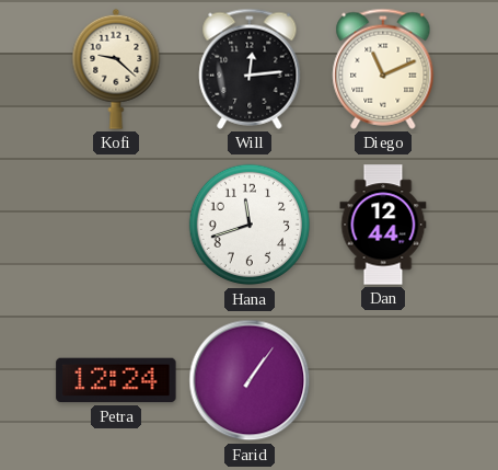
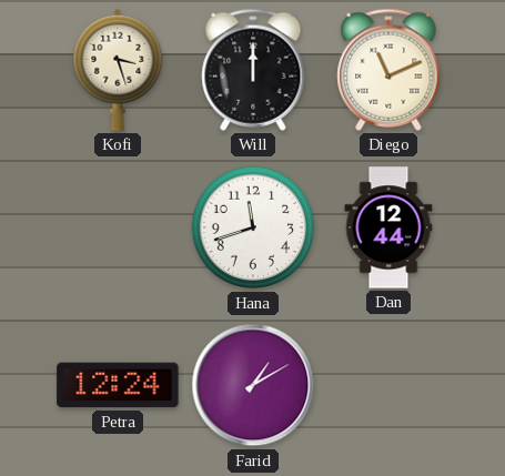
Kofi: 9:22 -> 3:27 (118, 70)
Will: 12:14 -> 12:00 (253, 70)
Farid: 1:06 -> 1:10 (253, 385)
